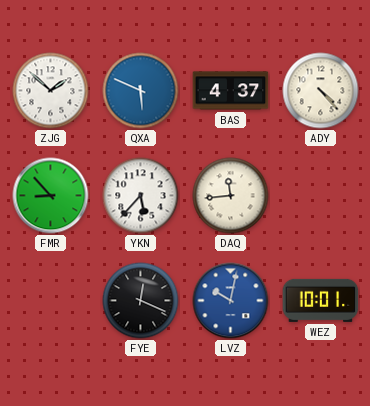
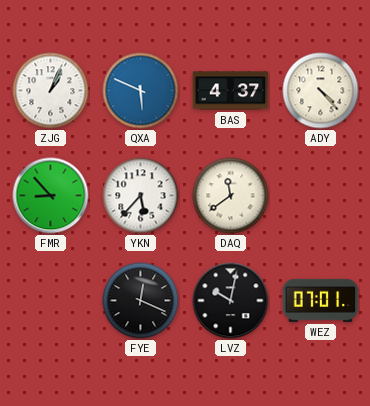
ZJG: 1:52 -> 1:04 (51, 91)
DAQ: 11:44 -> 11:39 (231, 196)
LVZ dial: blue -> black (231, 301)
WEZ: 10:01 -> 07:01 (321, 300)
